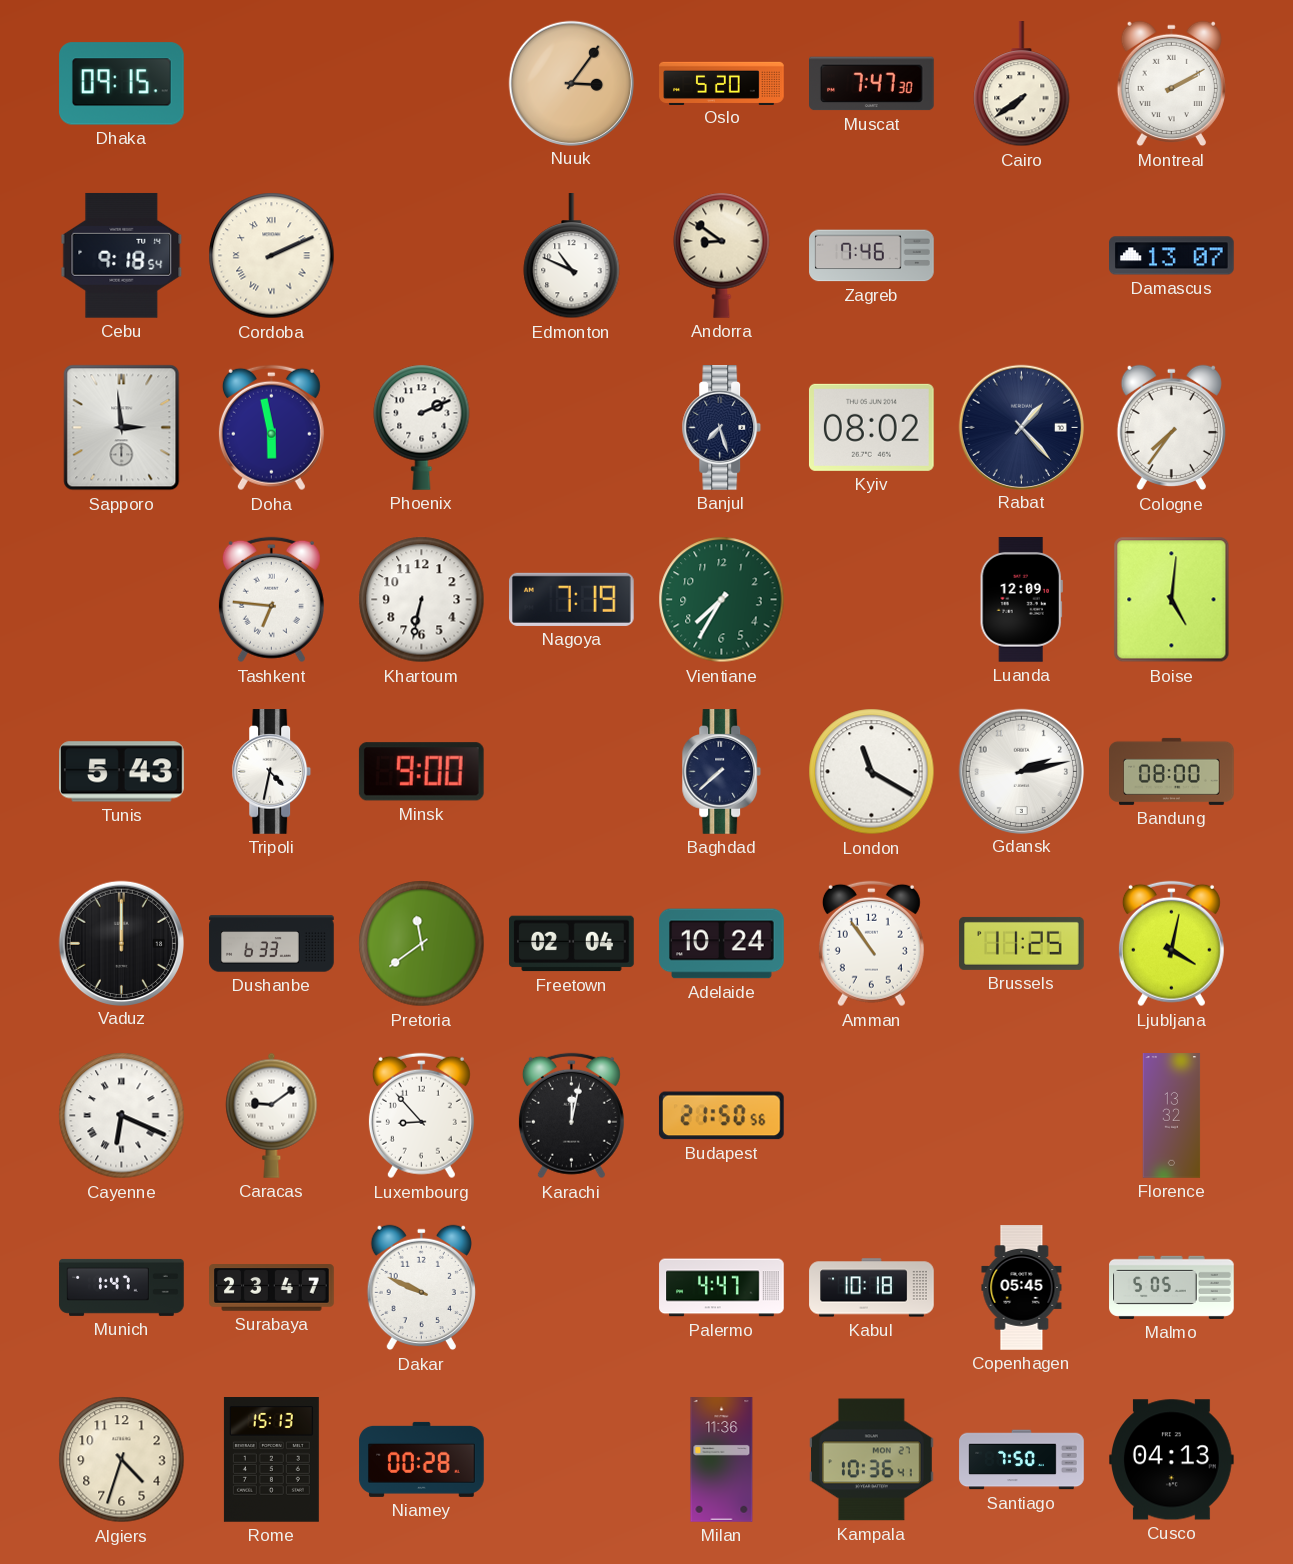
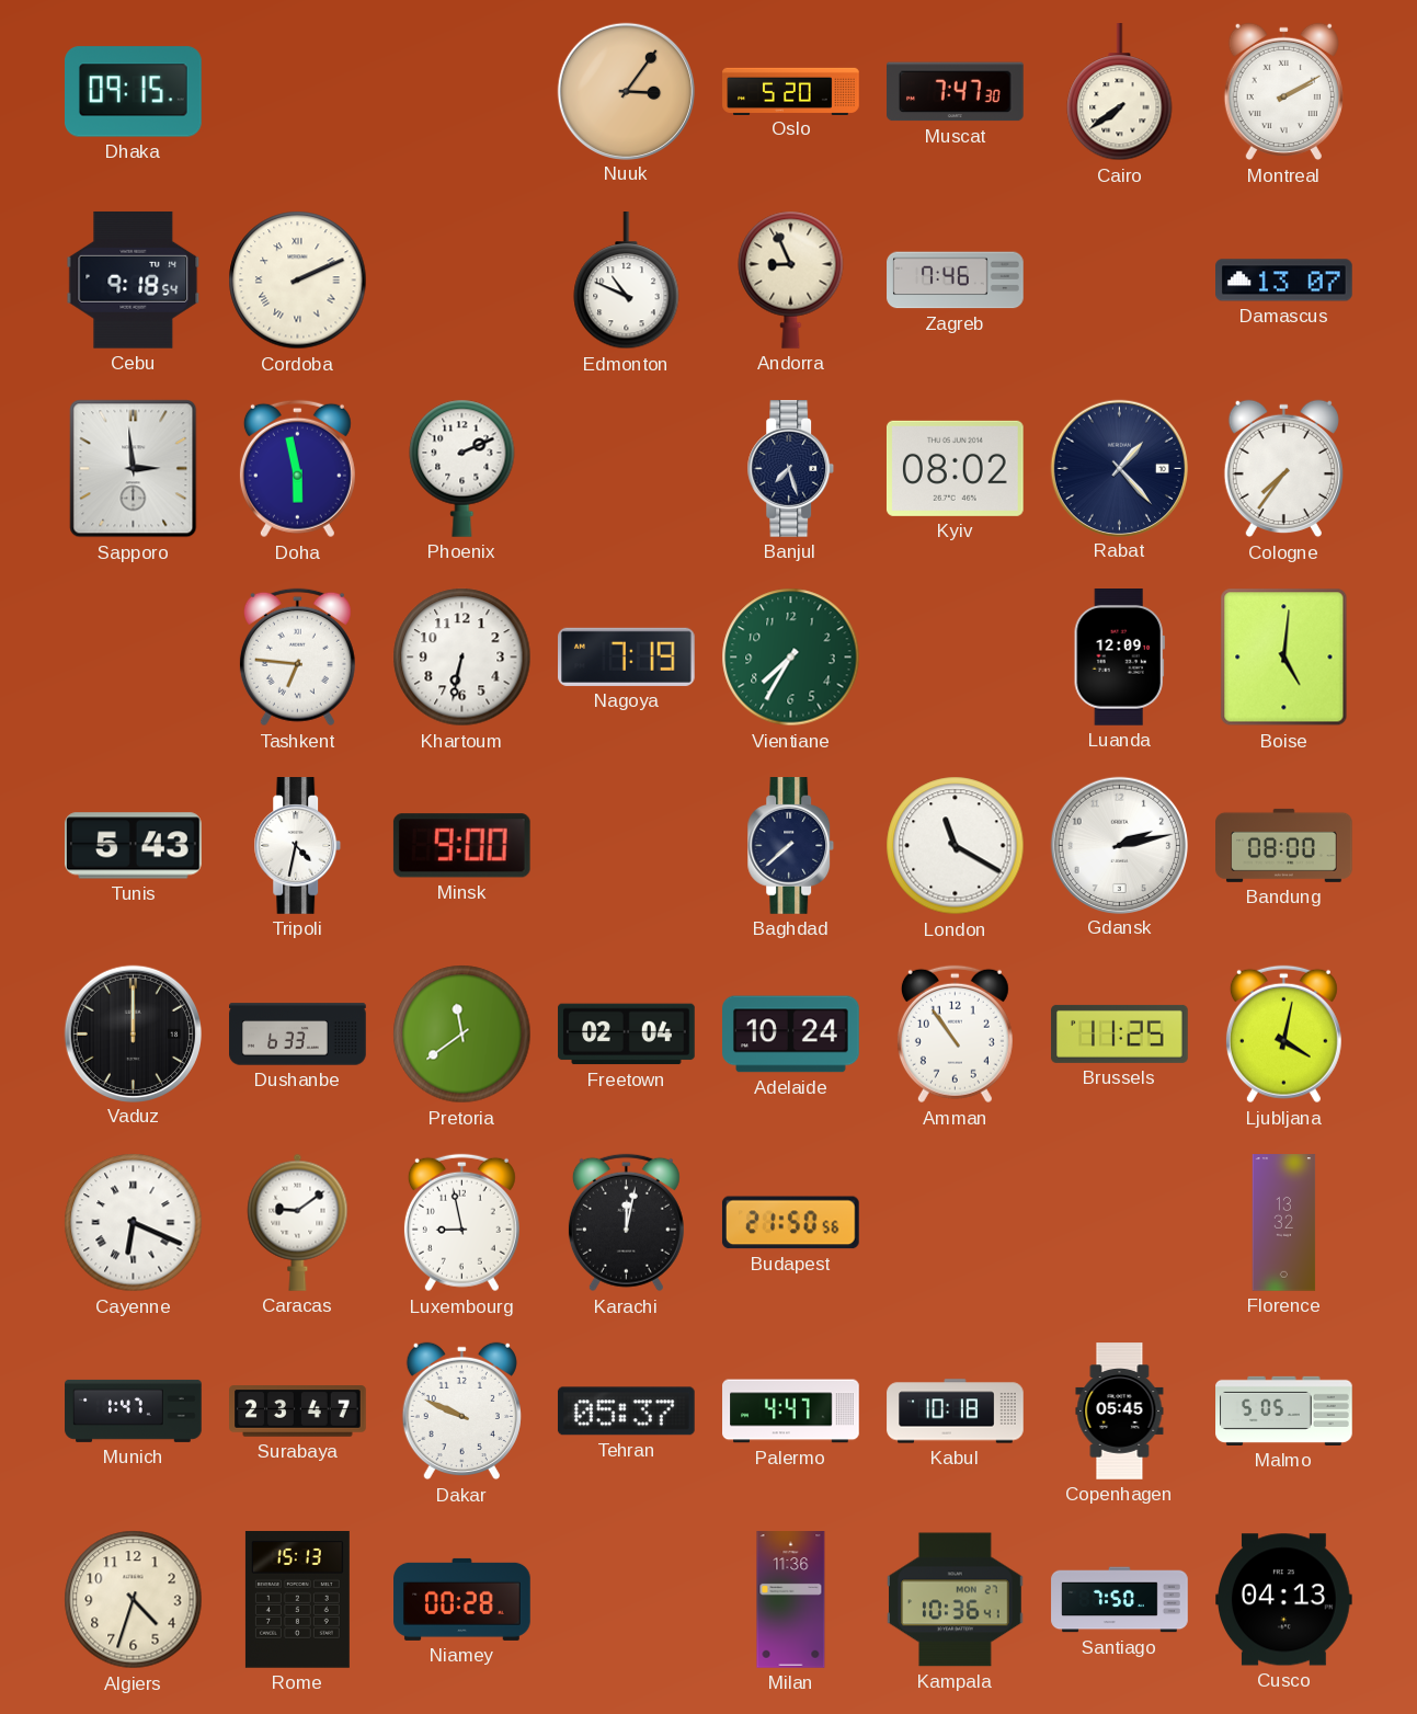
Andorra: 8:51 -> 8:56 (791, 279)
Luxembourg: 8:53 -> 8:58 (461, 1223)
Tehran: none -> 05:37 (626, 1412)
